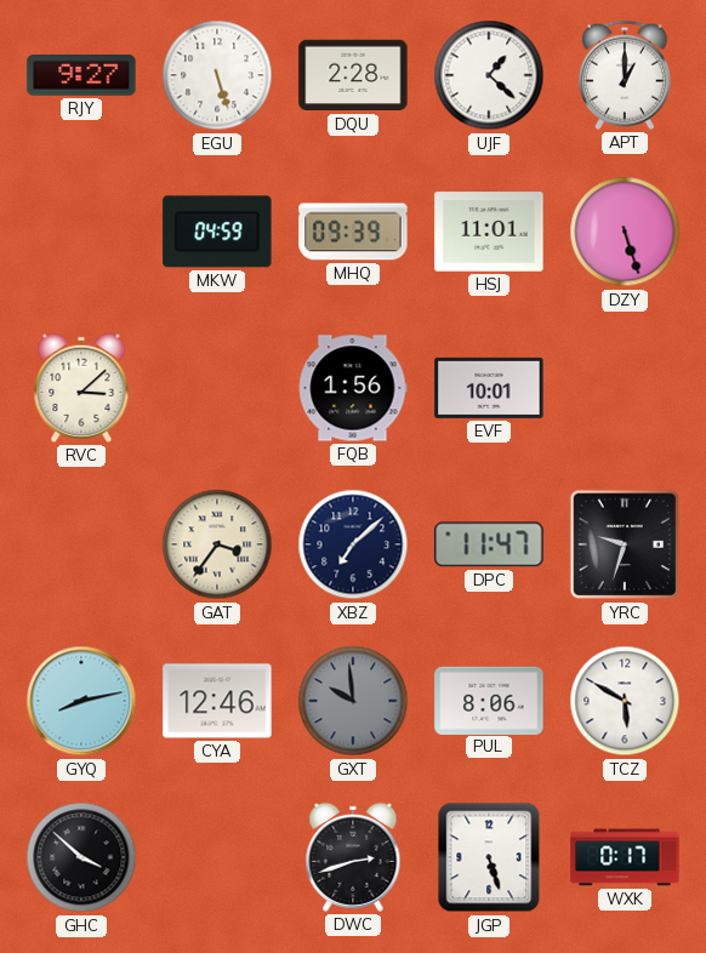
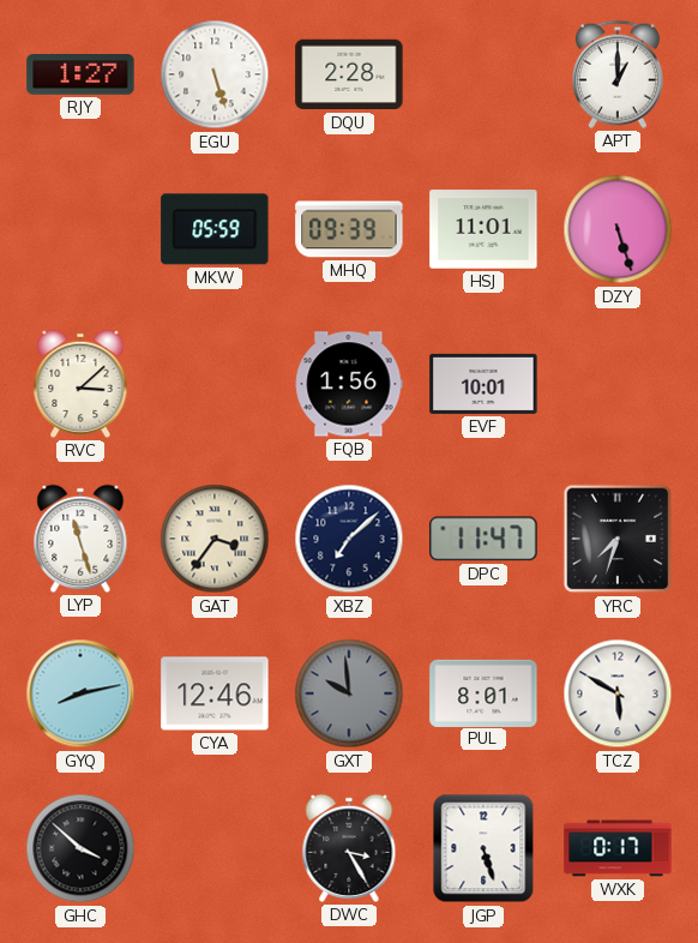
RJY: 9:27 -> 1:27 (80, 74)
UJF: 1:22 -> none (489, 75)
MKW: 04:59 -> 05:59 (215, 229)
LYP: none -> 11:27 (80, 539)
YRC: 9:33 -> 7:33 (618, 539)
PUL: 8:06 -> 8:01 (483, 692)
DWC: 2:42 -> 3:25 (349, 848)
